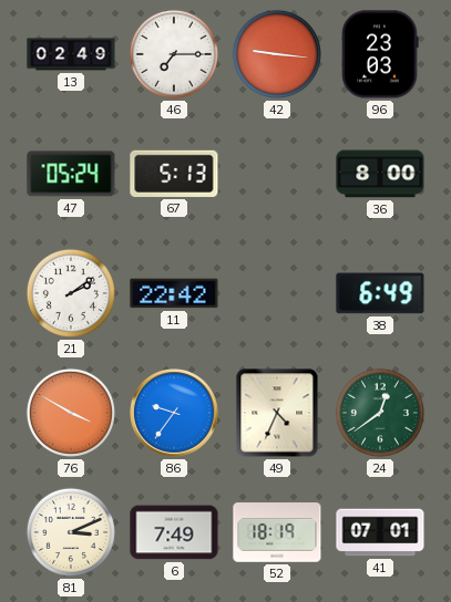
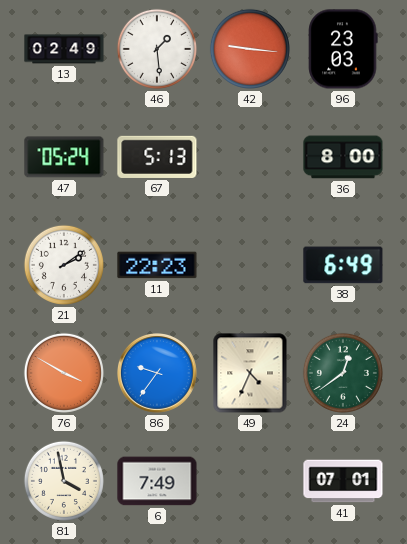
46: 7:15 -> 1:29 (157, 49)
11: 22:42 -> 22:23 (157, 265)
81: 3:11 -> 3:58 (64, 481)
52: 18:19 -> none (277, 532)
